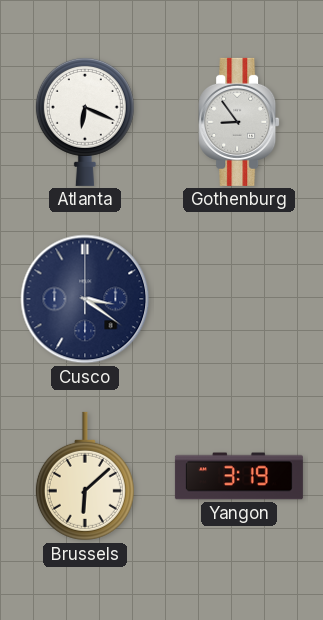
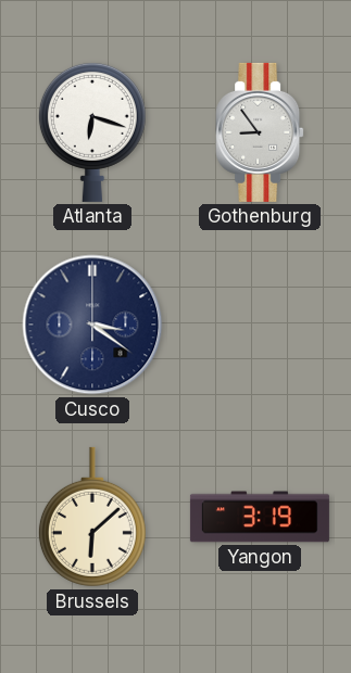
Atlanta: 6:19 -> 6:18 (92, 131)
